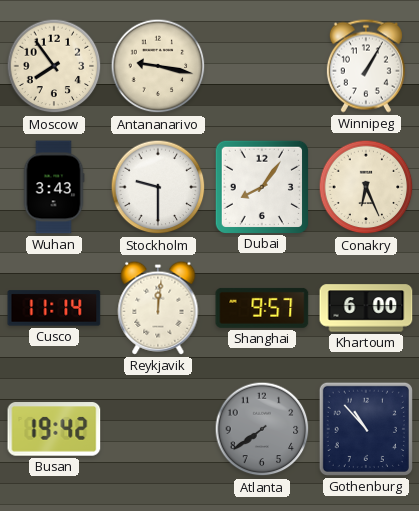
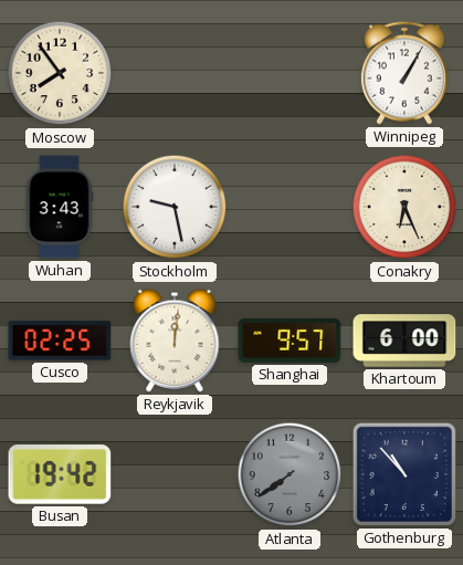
Antananarivo: 9:17 -> none (158, 66)
Stockholm: 9:30 -> 9:28 (175, 207)
Dubai: 8:06 -> none (261, 186)
Cusco: 11:14 -> 02:25 (60, 341)
